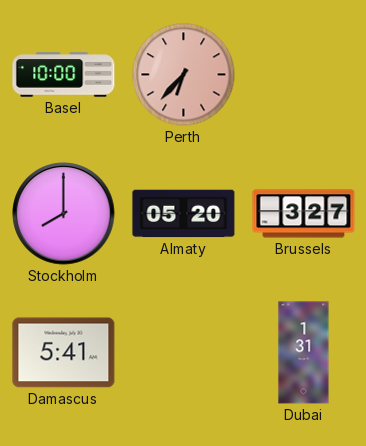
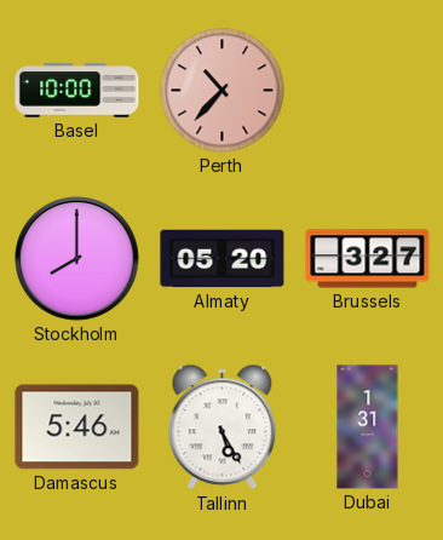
Perth: 6:37 -> 10:37 (223, 91)
Damascus: 5:41 -> 5:46 (77, 427)
Tallinn: none -> 5:25 (223, 427)
